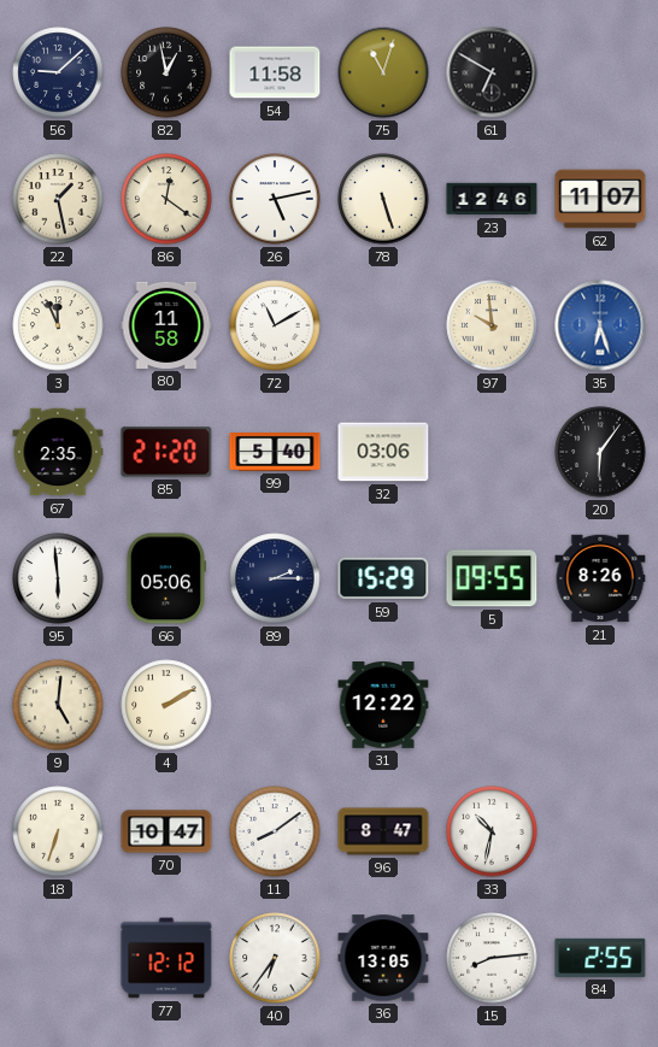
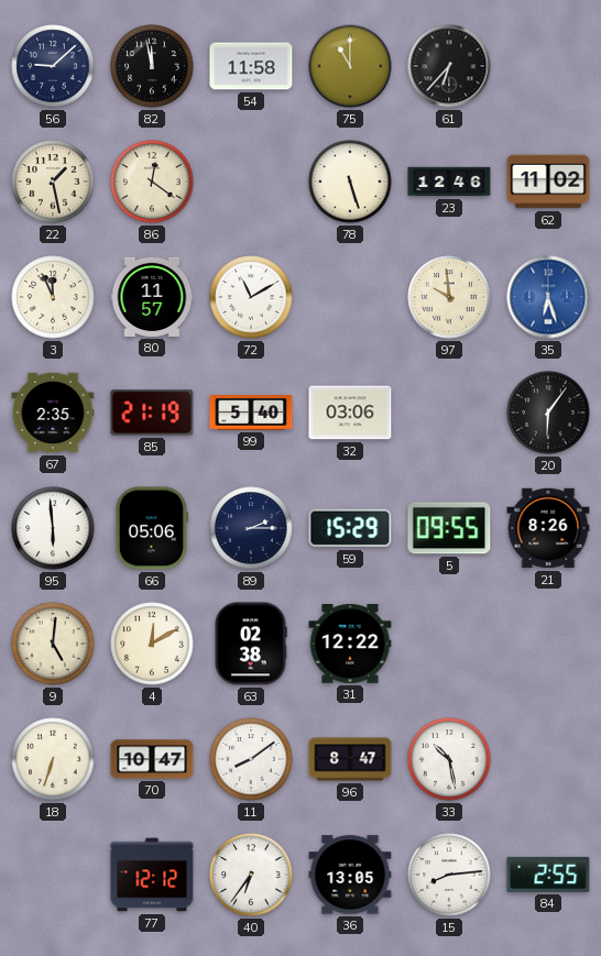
82: 12:58 -> 11:58 (152, 66)
75: 11:03 -> 11:00 (350, 66)
61: 6:50 -> 6:37 (449, 66)
26: 5:13 -> none (275, 199)
62: 11:07 -> 11:02 (548, 182)
80: 11:58 -> 11:57 (152, 297)
85: 21:20 -> 21:19 (152, 413)
4: 2:10 -> 12:10 (152, 644)
63: none -> 02:38 (251, 644)
33: 10:32 -> 10:28 (449, 759)
